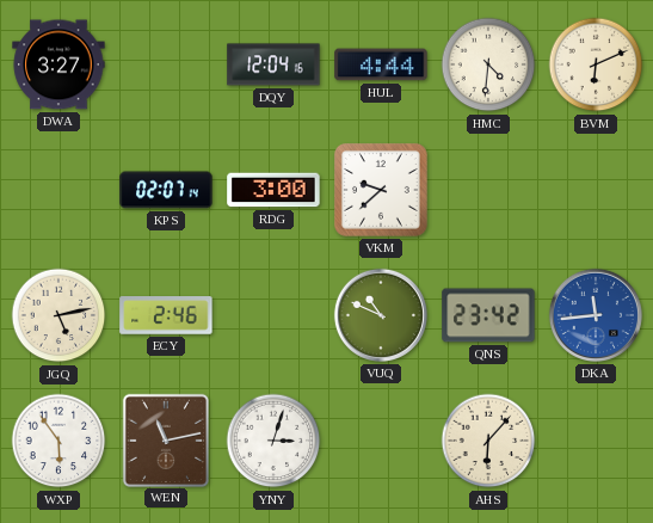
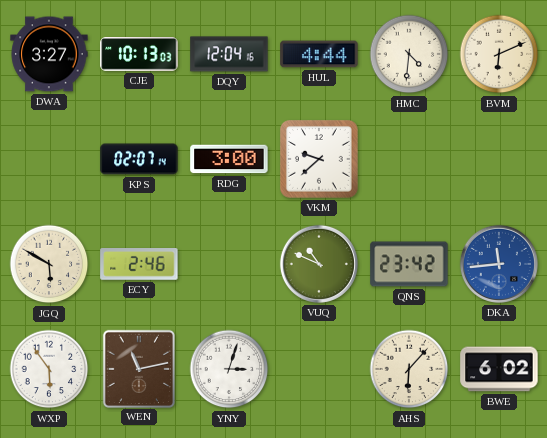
CJE: none -> 10:13 (139, 54)
JGQ: 5:13 -> 5:50 (49, 264)
BWE: none -> 6:02 (499, 369)
